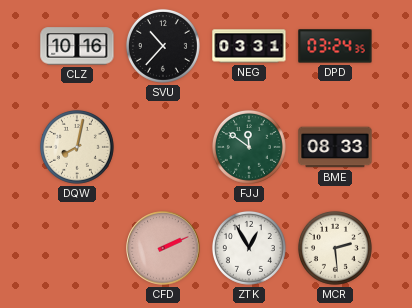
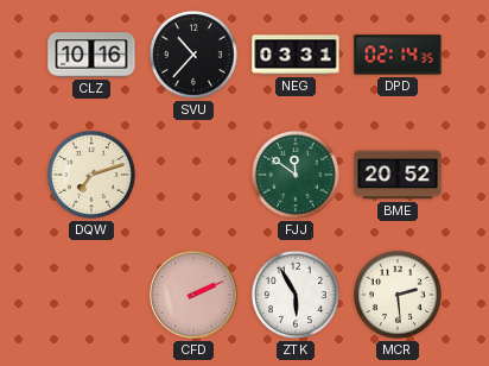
DPD: 03:24 -> 02:14 (398, 55)
DQW: 8:02 -> 7:12 (91, 175)
BME: 08:33 -> 20:52 (398, 175)
ZTK: 12:55 -> 5:55 (296, 295)
